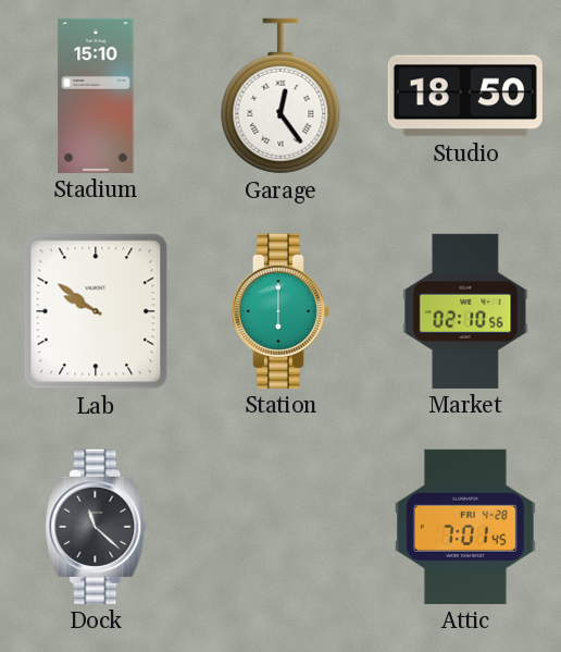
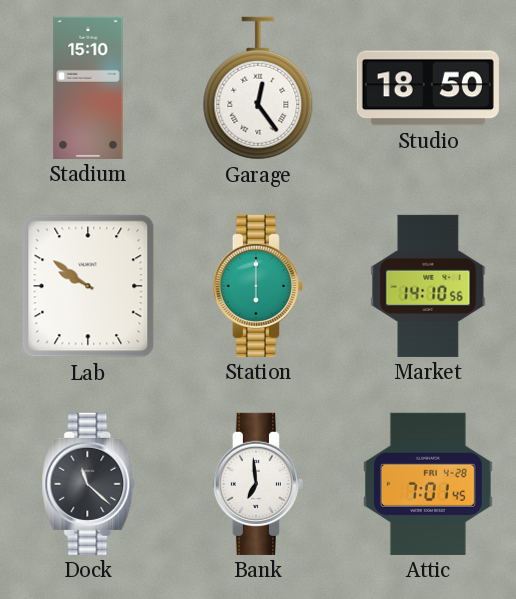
Market: 02:10 -> 14:10 (428, 286)
Bank: none -> 6:59 (258, 484)
